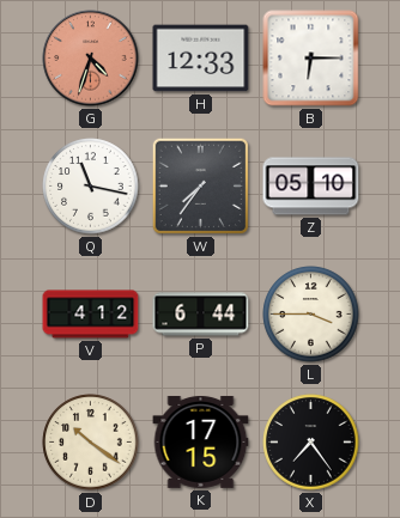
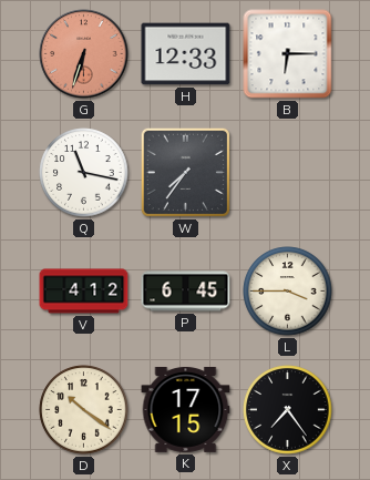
G: 4:33 -> 6:33 (84, 54)
Z: 05:10 -> none (311, 187)
P: 6:44 -> 6:45 (186, 292)
